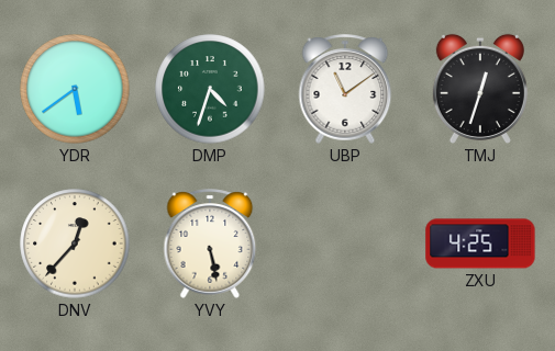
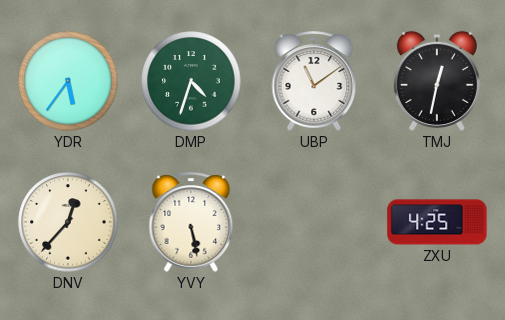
YDR: 5:39 -> 5:36 (68, 81)
TMJ: 12:33 -> 12:32 (437, 81)
